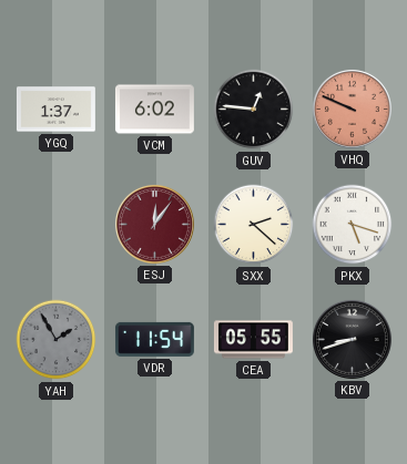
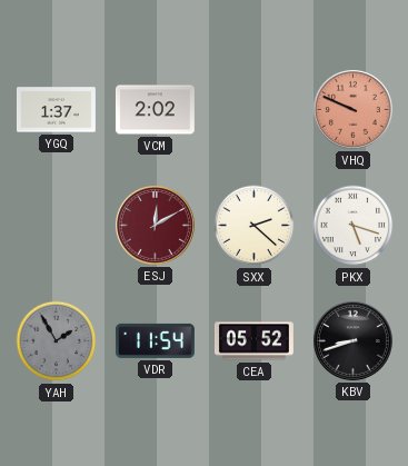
VCM: 6:02 -> 2:02 (155, 110)
GUV: 12:46 -> none (254, 110)
ESJ: 12:06 -> 12:10 (155, 225)
CEA: 05:55 -> 05:52 (253, 341)
